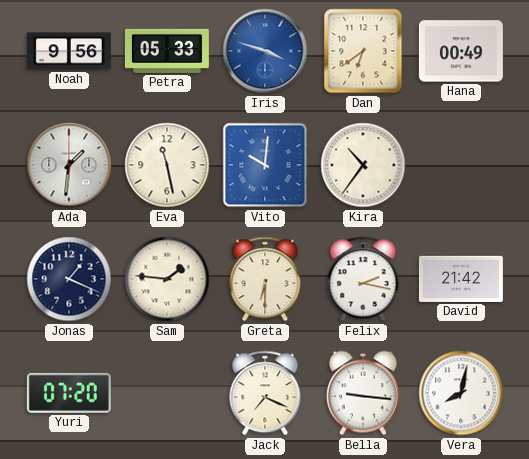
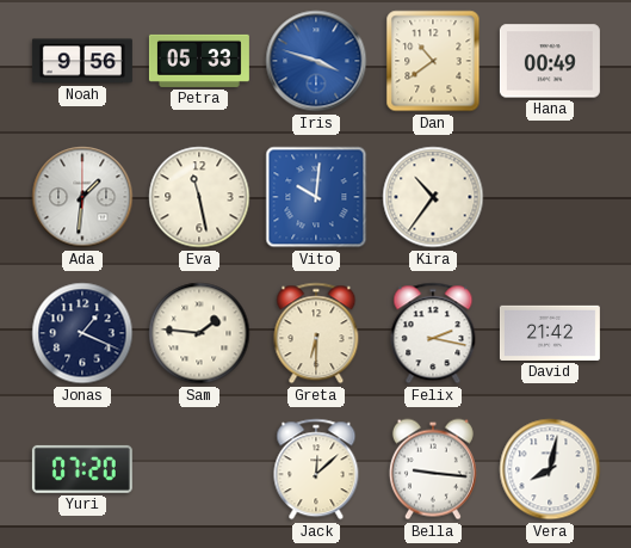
Dan: 6:39 -> 10:39 (433, 61)
Jack: 7:19 -> 12:08 (316, 469)
